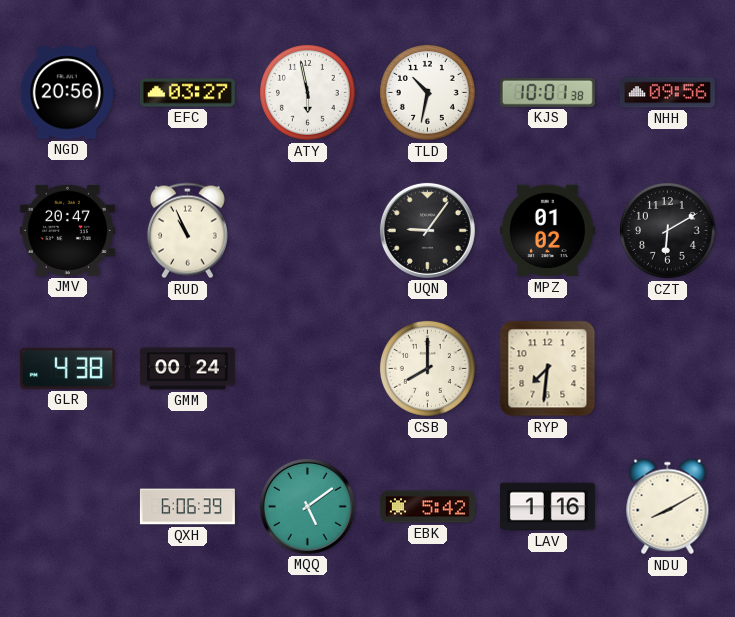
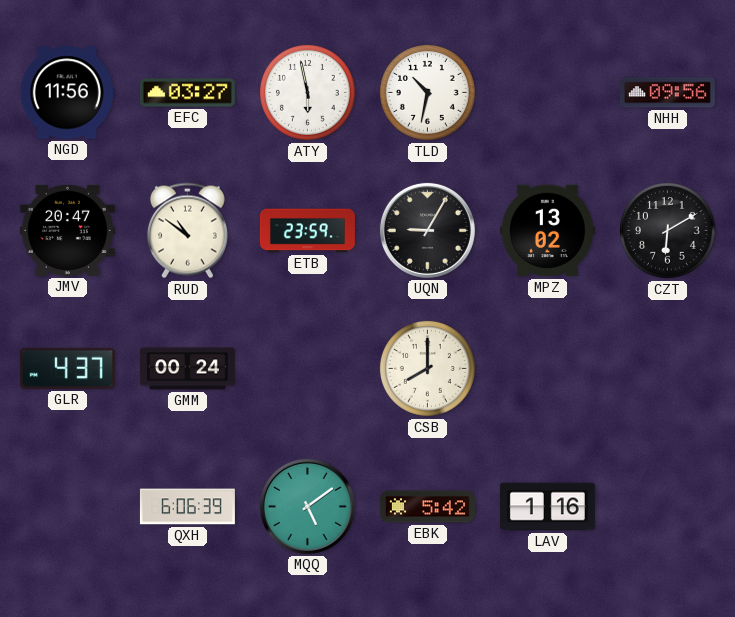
NGD: 20:56 -> 11:56 (67, 93)
KJS: 10:01 -> none (547, 92)
RUD: 10:56 -> 10:51 (187, 231)
ETB: none -> 23:59 (307, 231)
UQN: 9:06 -> 9:05 (427, 230)
MPZ: 01:02 -> 13:02 (547, 231)
GLR: 4:38 -> 4:37 (67, 368)
RYP: 7:31 -> none (548, 369)
NDU: 8:10 -> none (668, 507)
